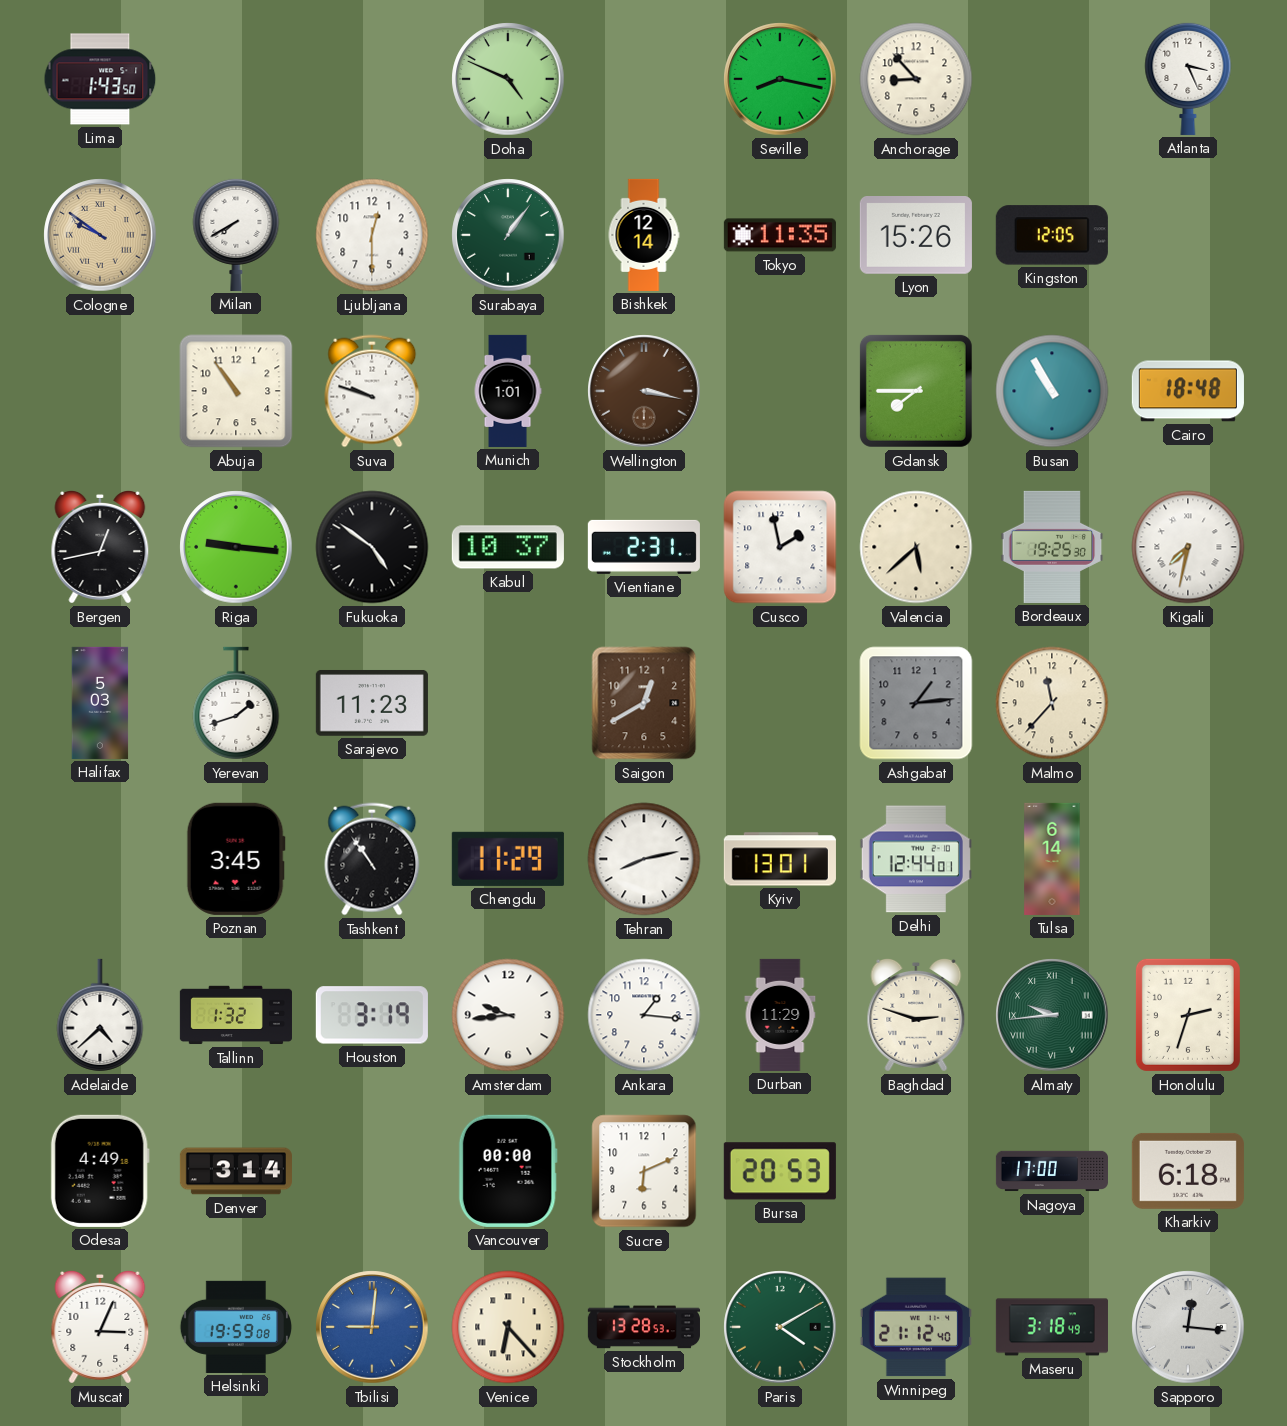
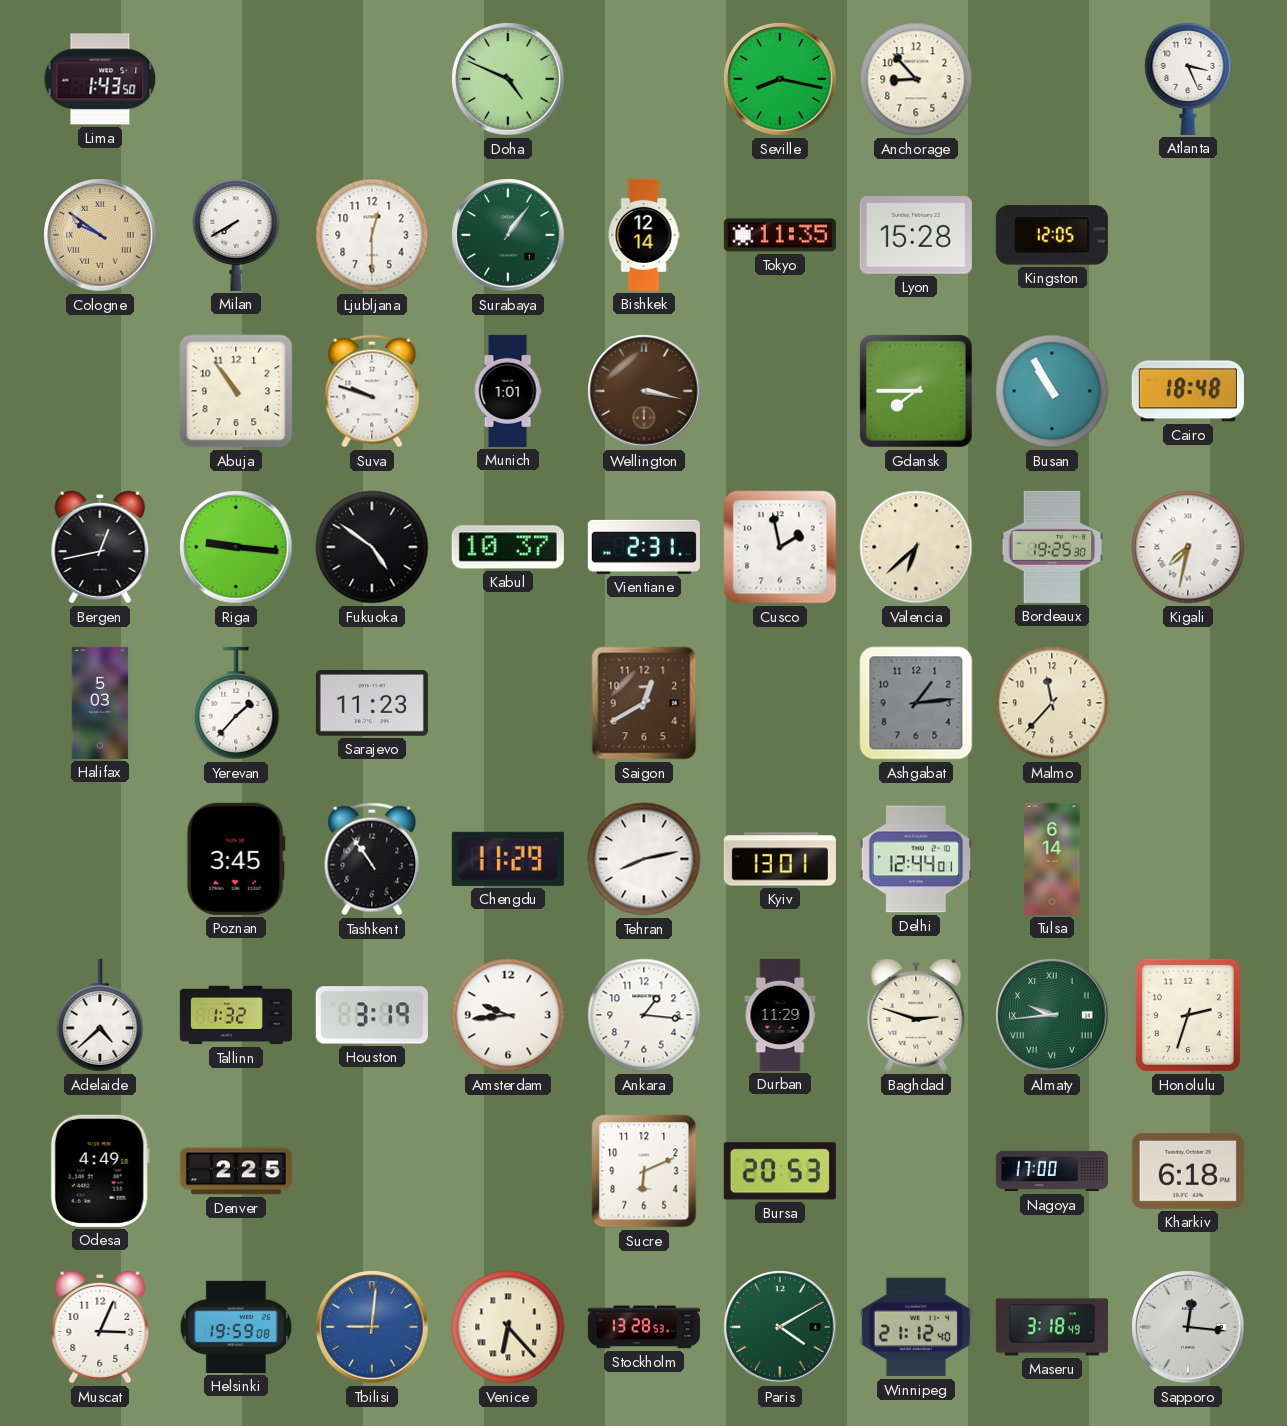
Lyon: 15:26 -> 15:28 (916, 236)
Valencia: 5:38 -> 6:38 (916, 547)
Yerevan: 1:42 -> 1:37 (236, 703)
Denver: 3:14 -> 2:25 (236, 1171)
Vancouver: 00:00 -> none (508, 1171)
